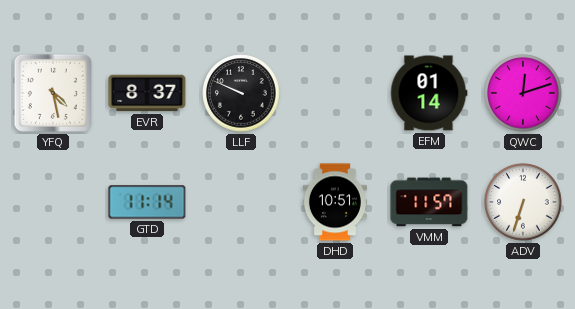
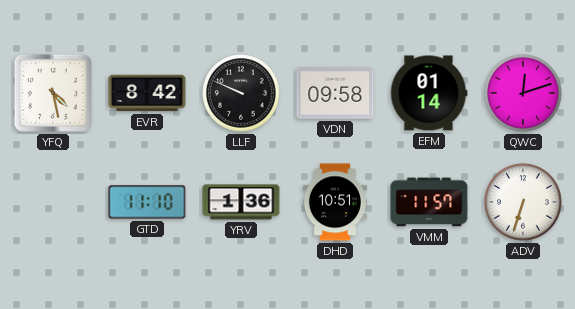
EVR: 8:37 -> 8:42 (147, 93)
VDN: none -> 09:58 (335, 93)
GTD: 11:14 -> 11:10 (147, 202)
YRV: none -> 1:36 (241, 202)
